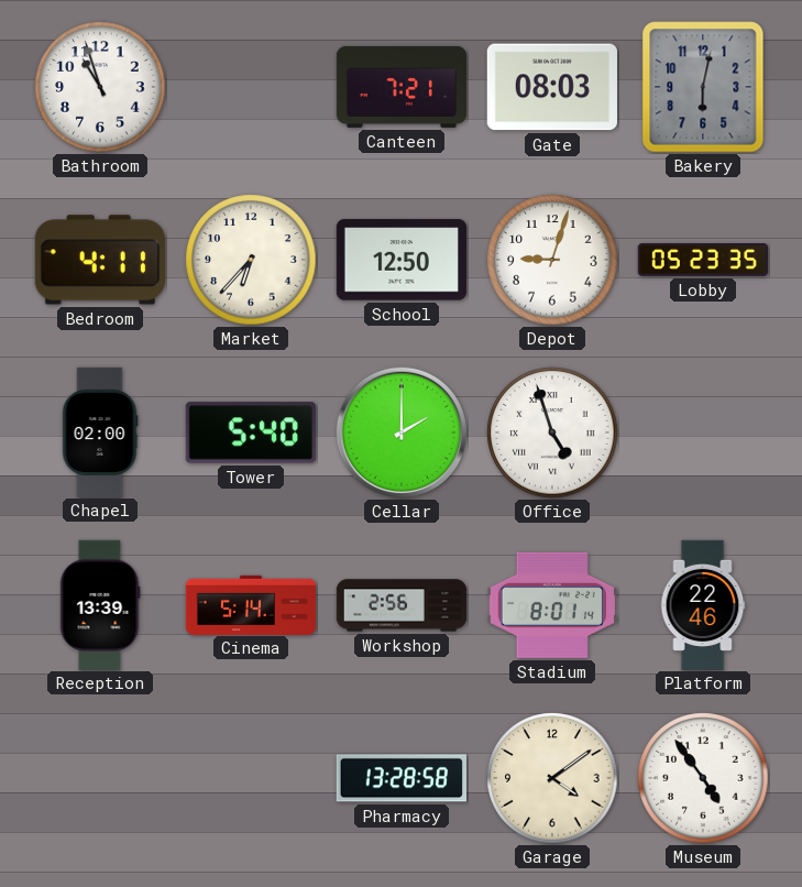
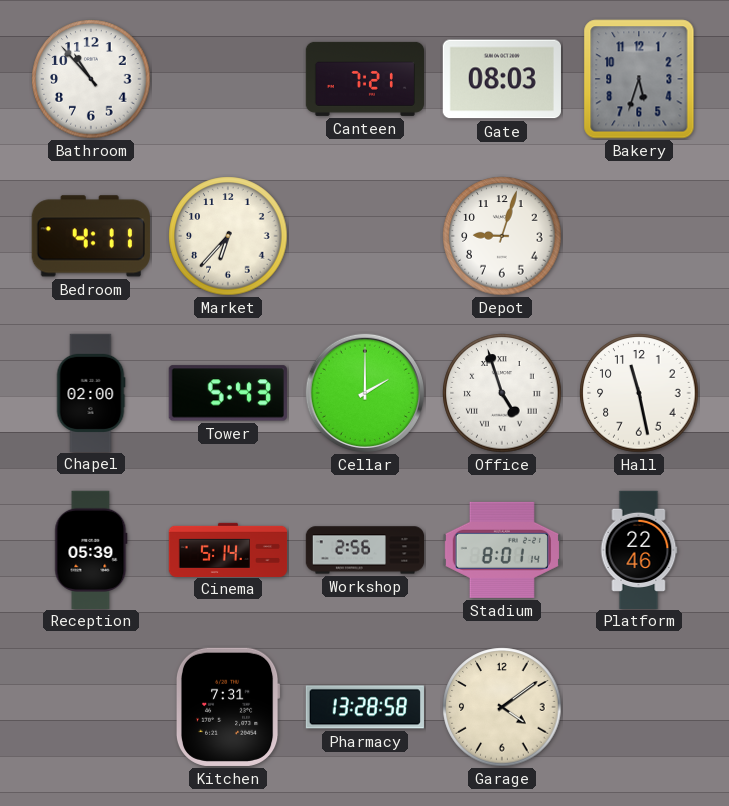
Bathroom: 10:57 -> 10:53 (91, 79)
Bakery: 6:02 -> 5:33 (639, 79)
School: 12:50 -> none (402, 260)
Lobby: 05:23 -> none (702, 260)
Tower: 5:40 -> 5:43 (228, 393)
Hall: none -> 11:28 (639, 393)
Reception: 13:39 -> 05:39 (91, 549)
Kitchen: none -> 7:31 (228, 707)
Museum: 4:54 -> none (703, 778)
